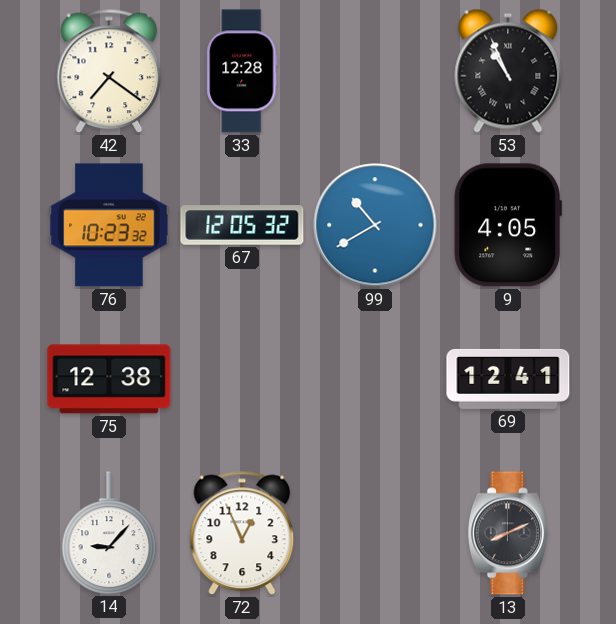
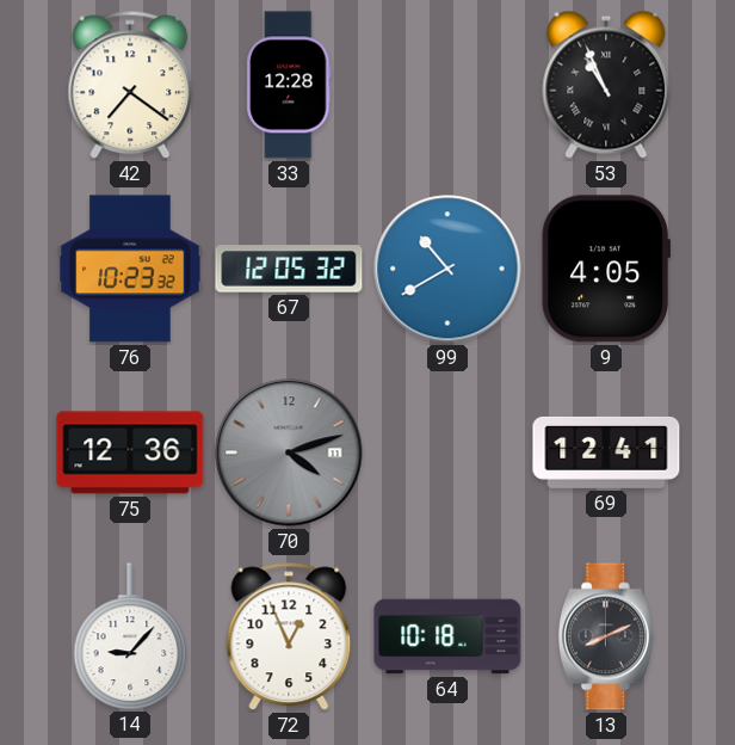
75: 12:38 -> 12:36 (130, 452)
70: none -> 4:12 (289, 452)
64: none -> 10:18 (447, 636)
